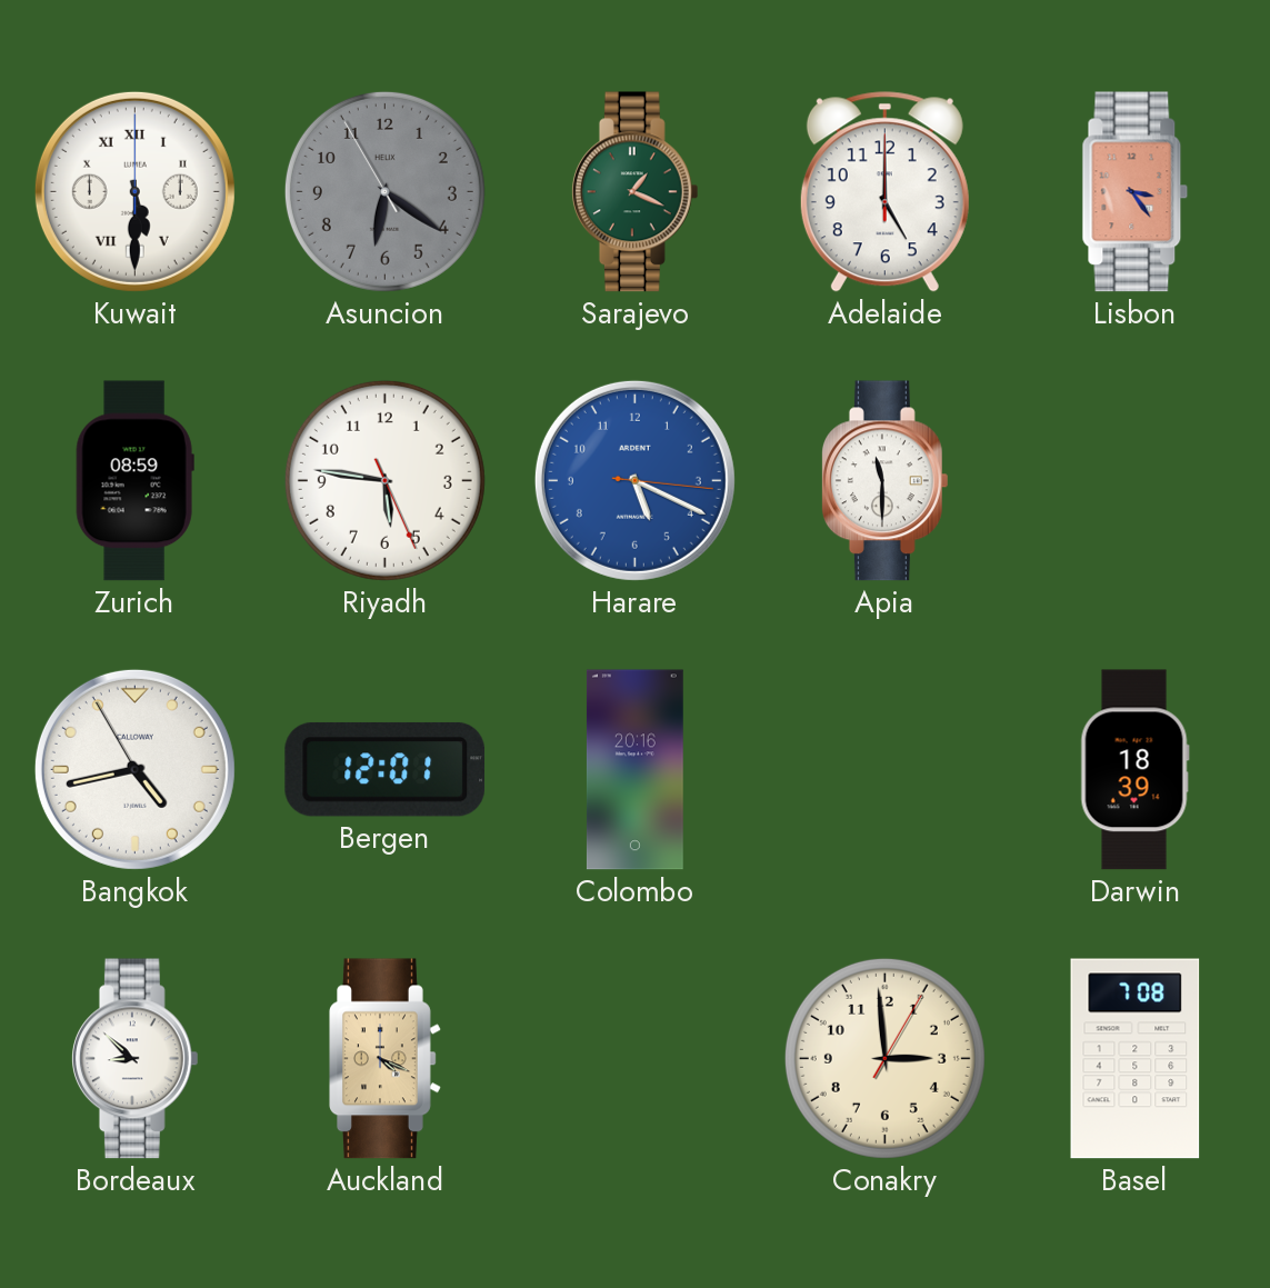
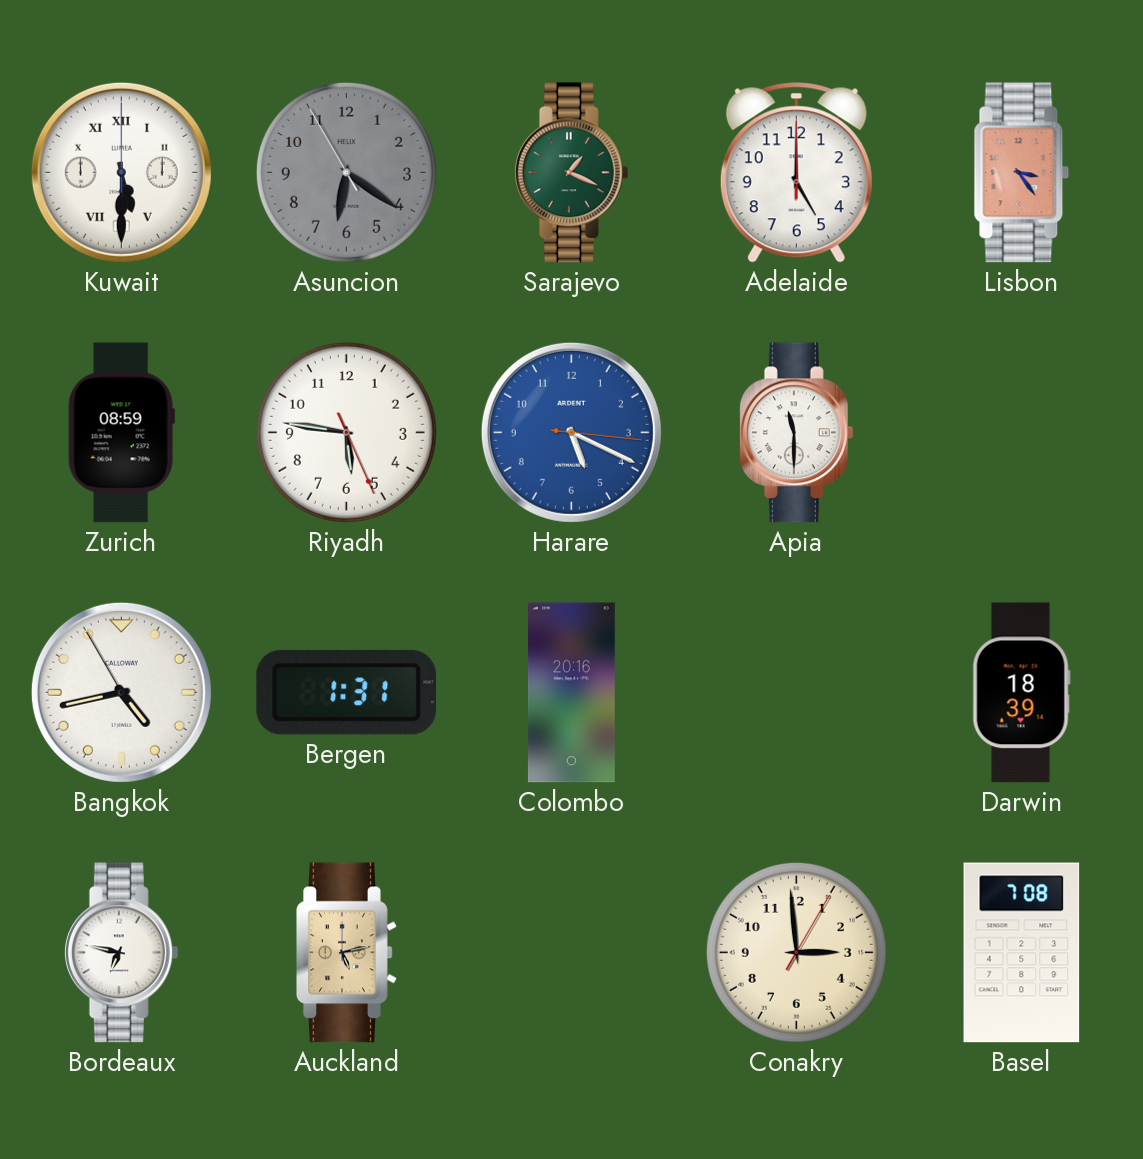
Bergen: 12:01 -> 1:31 (347, 692)
Bordeaux: 8:52 -> 6:47 (121, 953)
Auckland: 4:19 -> 5:13 (347, 953)
